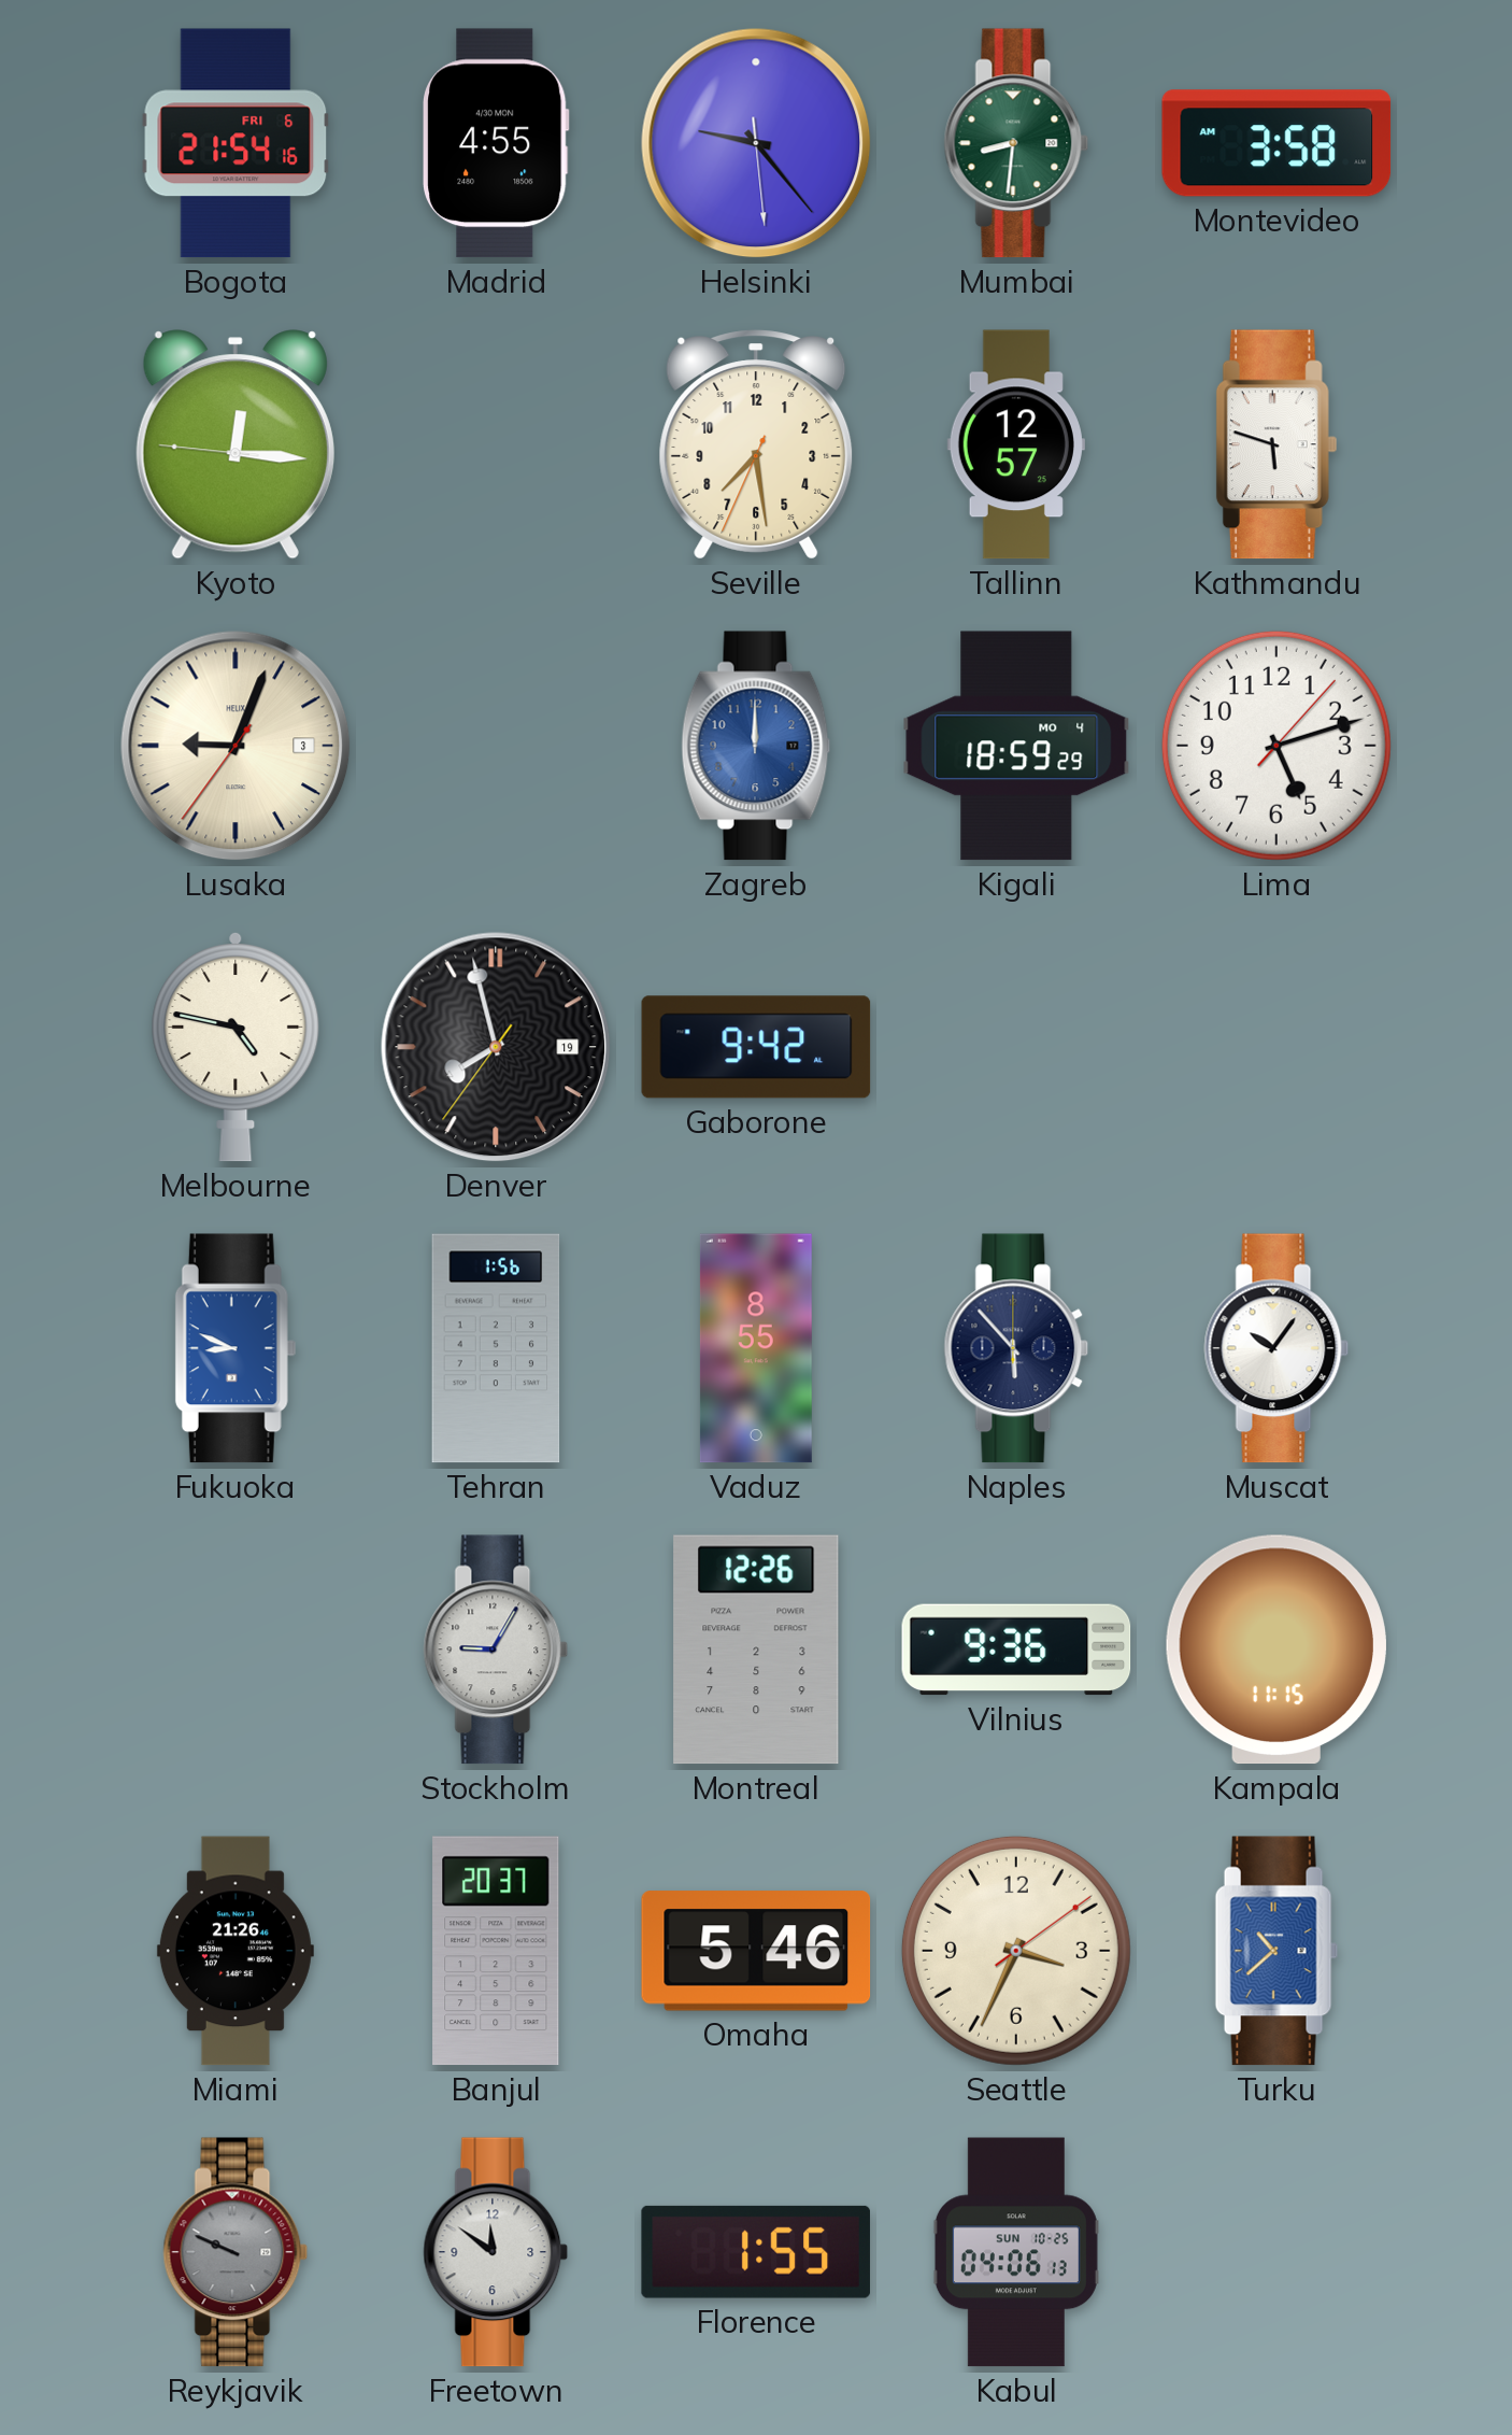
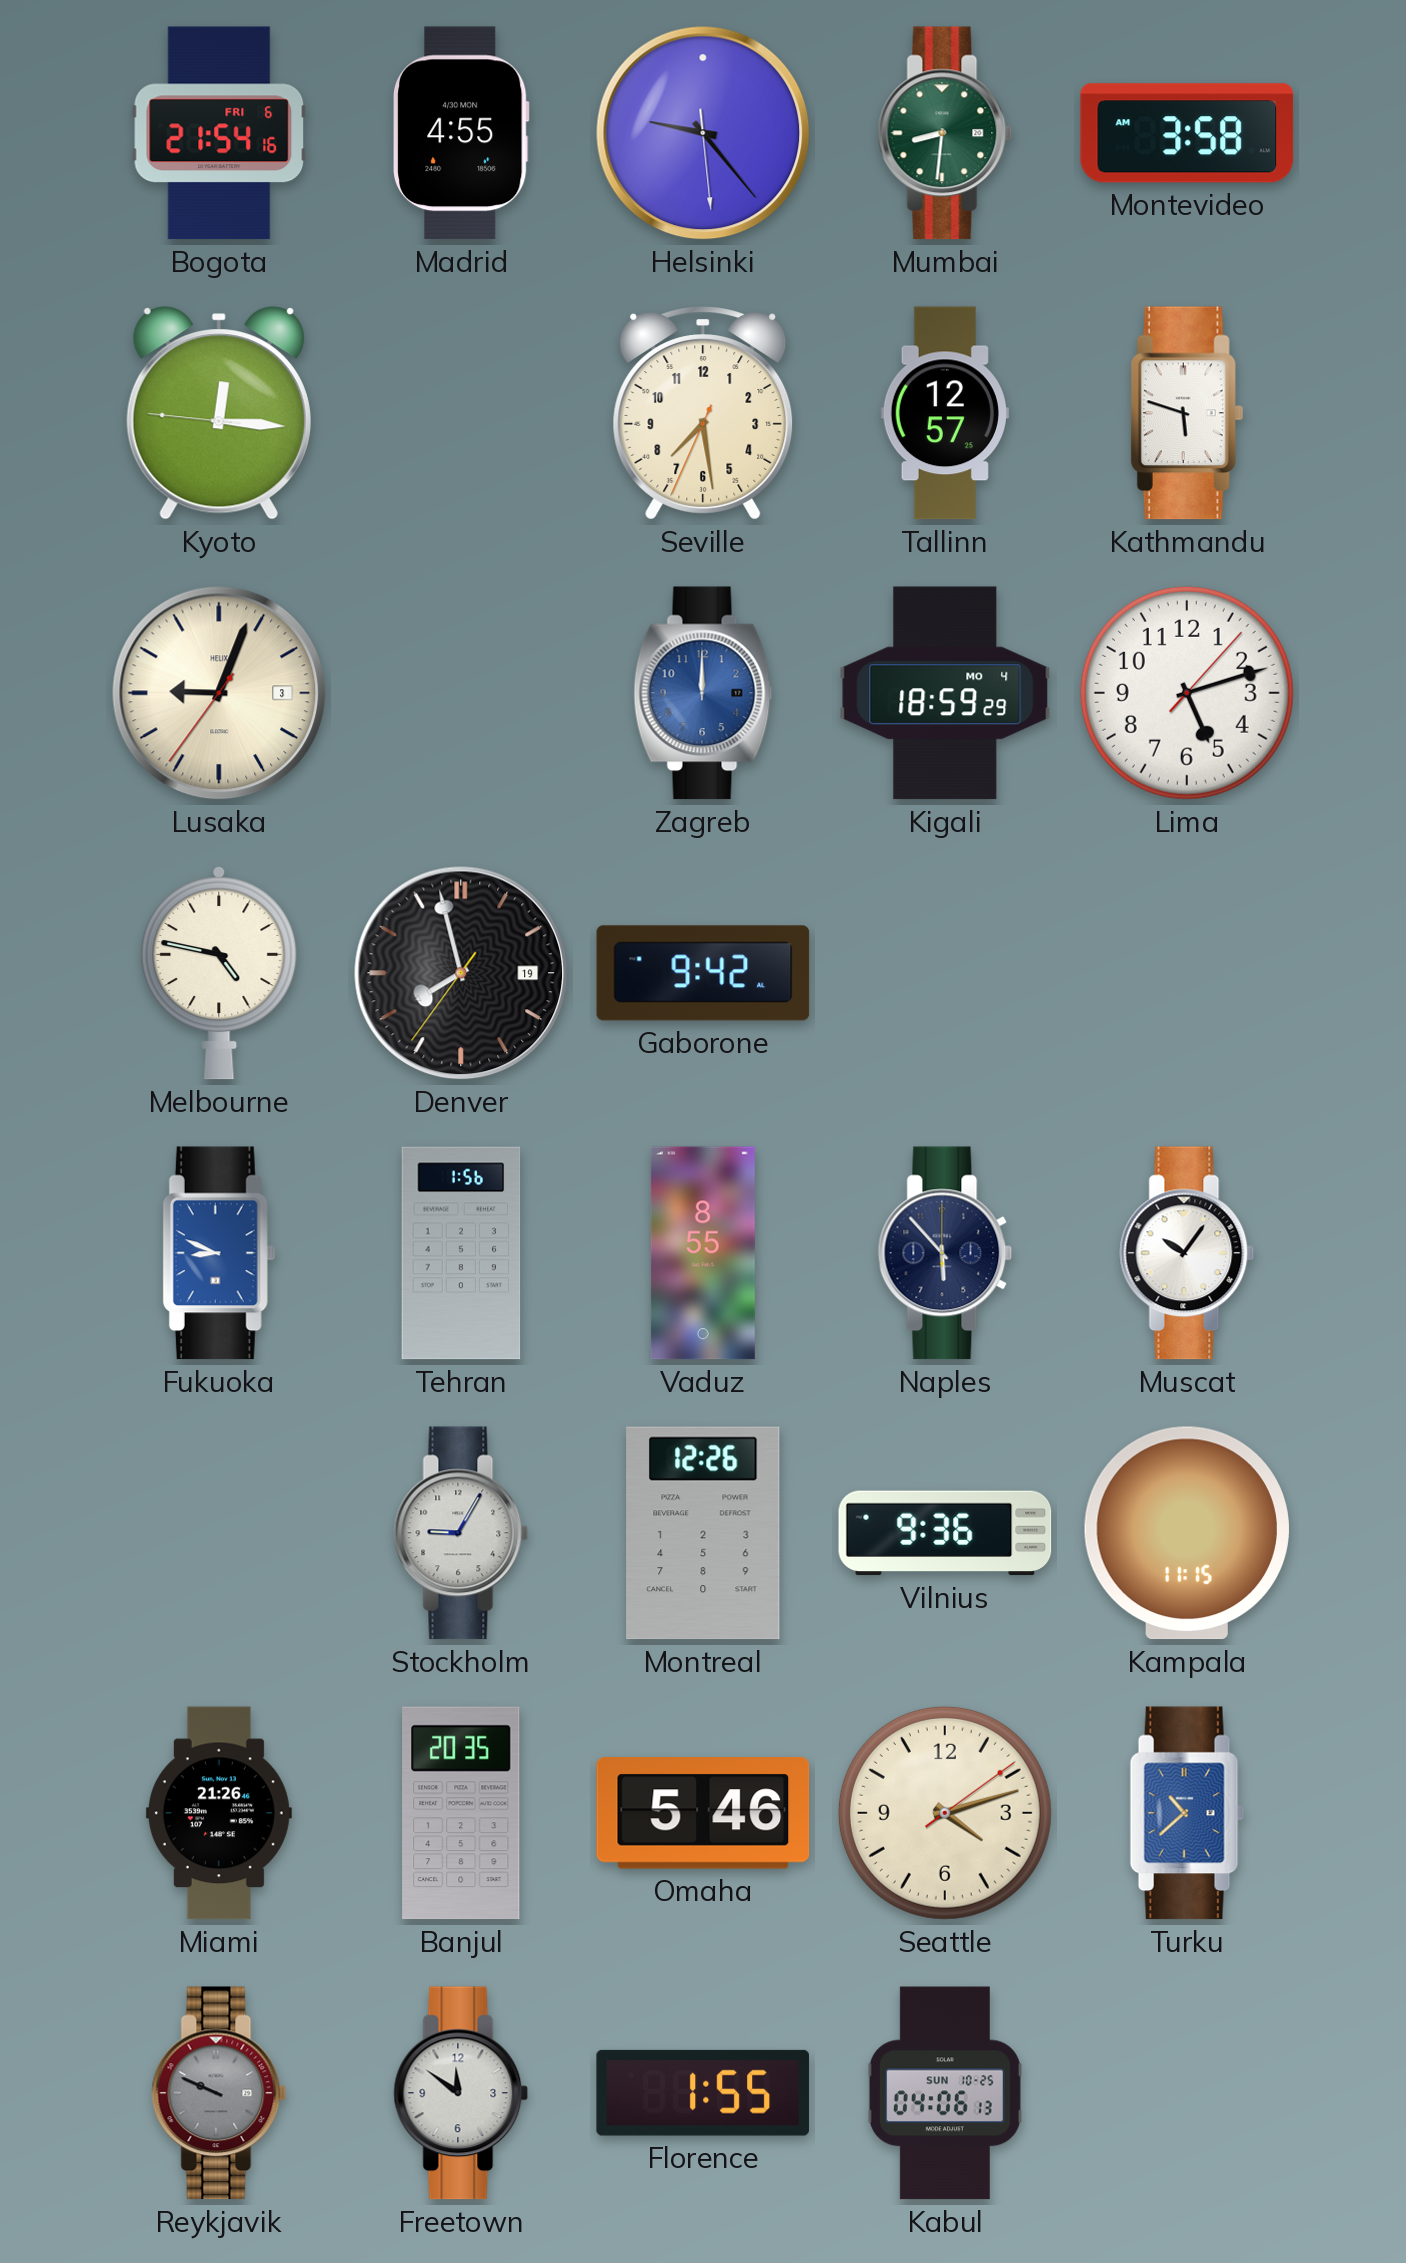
Banjul: 20:37 -> 20:35 (461, 1813)
Seattle: 3:34 -> 4:12 (945, 1813)
